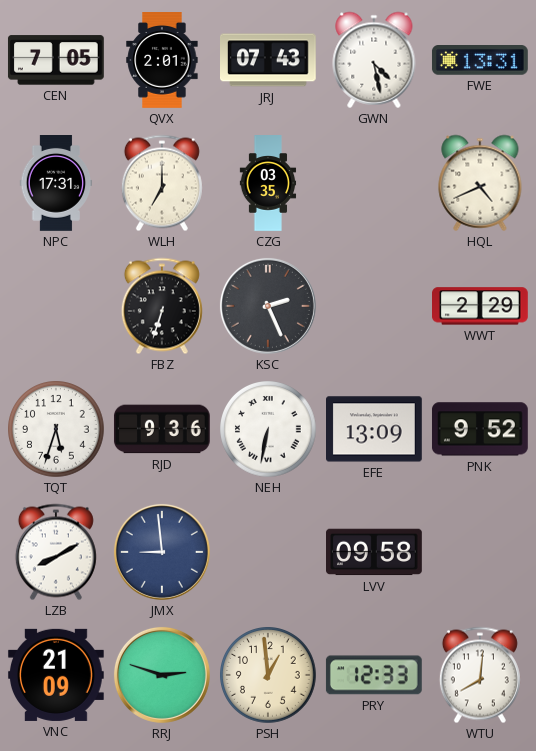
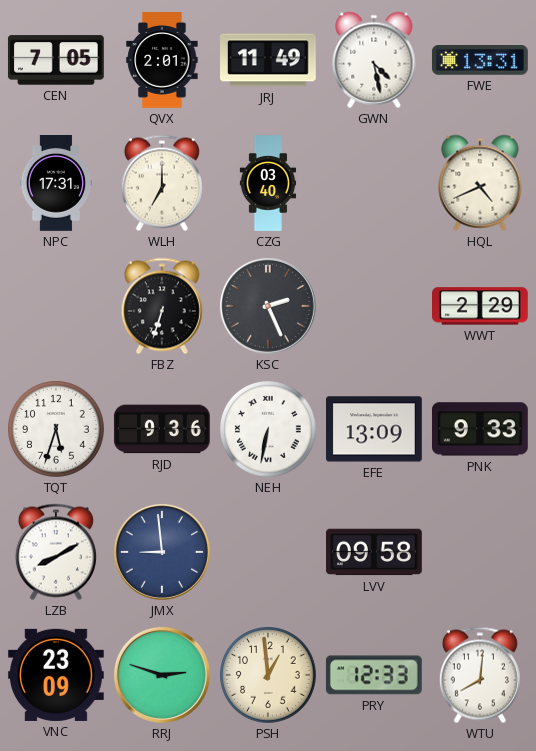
JRJ: 07:43 -> 11:49 (269, 60)
CZG: 03:35 -> 03:40 (268, 183)
PNK: 9:52 -> 9:33 (480, 429)
VNC: 21:09 -> 23:09 (56, 675)
